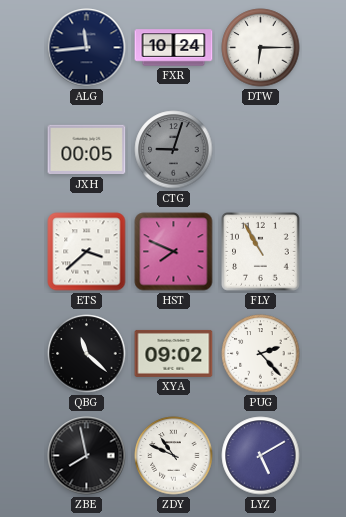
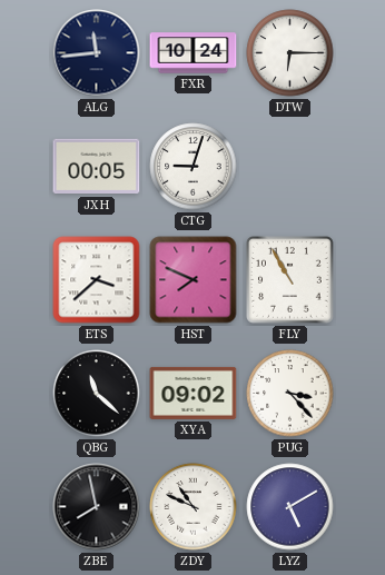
CTG dial: grey -> white (194, 167)
PUG: 2:23 -> 3:23 (290, 394)
